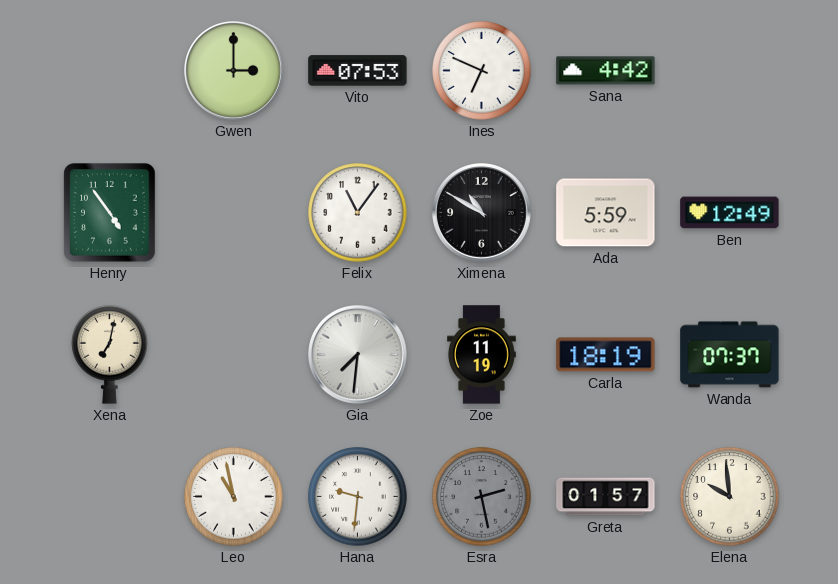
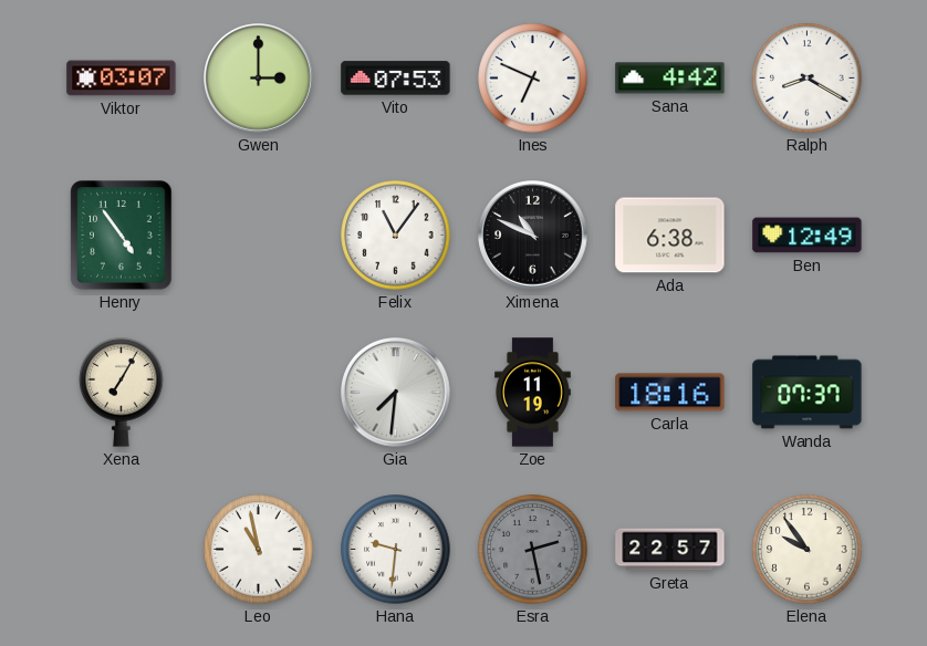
Viktor: none -> 03:07 (122, 79)
Ralph: none -> 8:20 (808, 79)
Ximena: 10:50 -> 10:49 (533, 236)
Ada: 5:59 -> 6:38 (670, 236)
Xena: 7:02 -> 7:05 (122, 393)
Carla: 18:19 -> 18:16 (670, 393)
Greta: 01:57 -> 22:57 (670, 550)
Elena: 9:59 -> 9:54 (808, 550)
